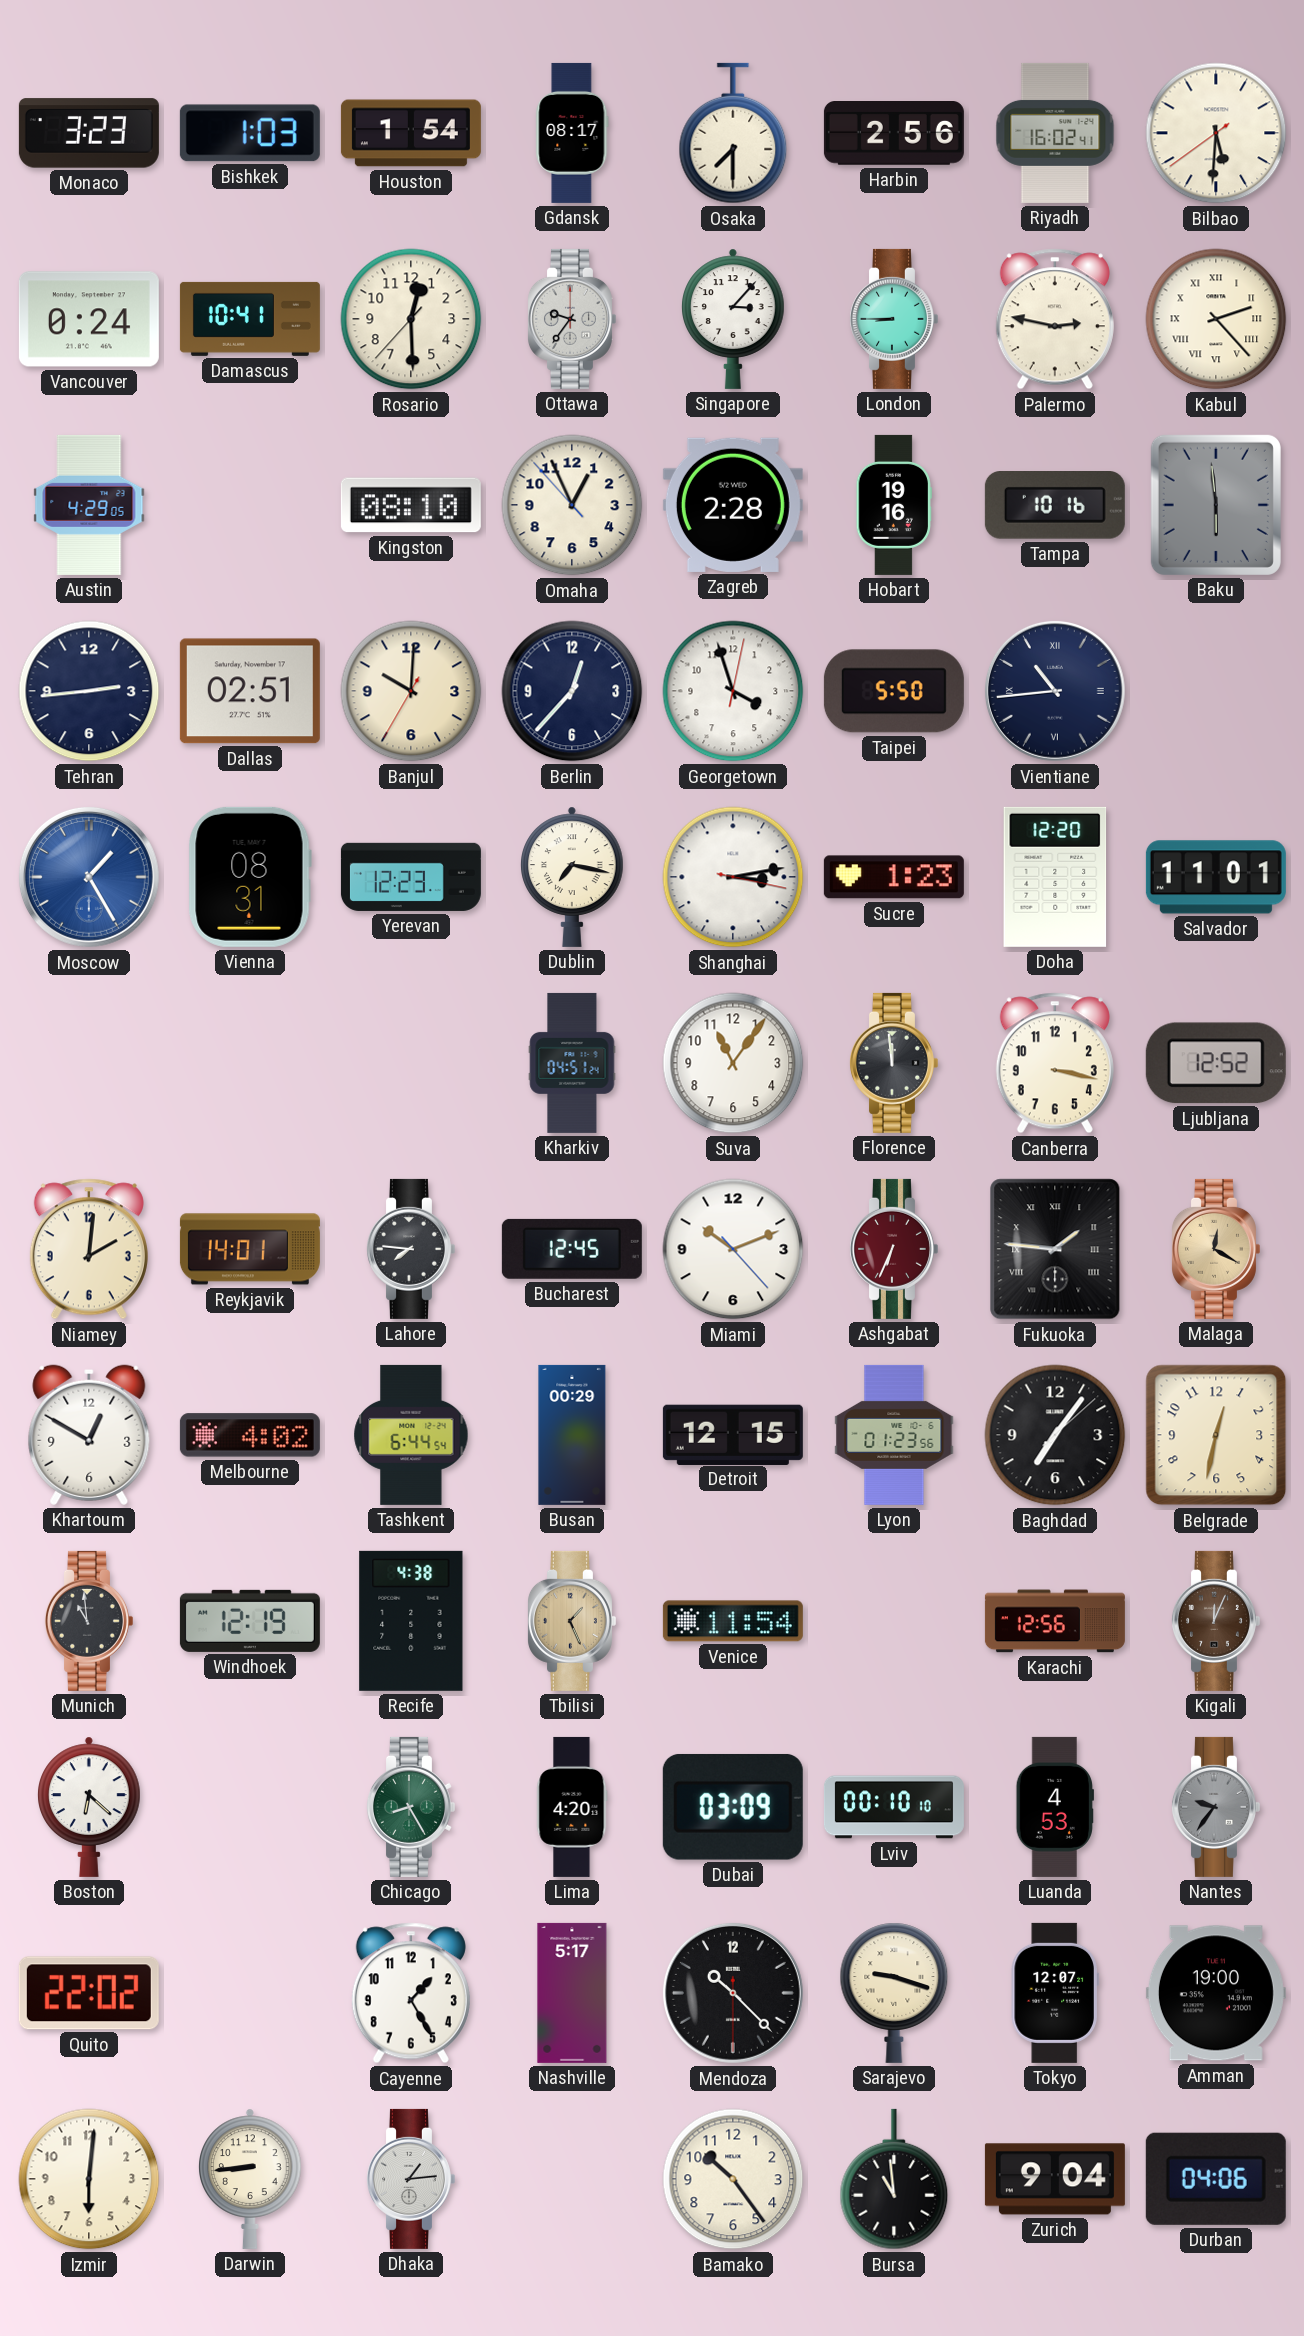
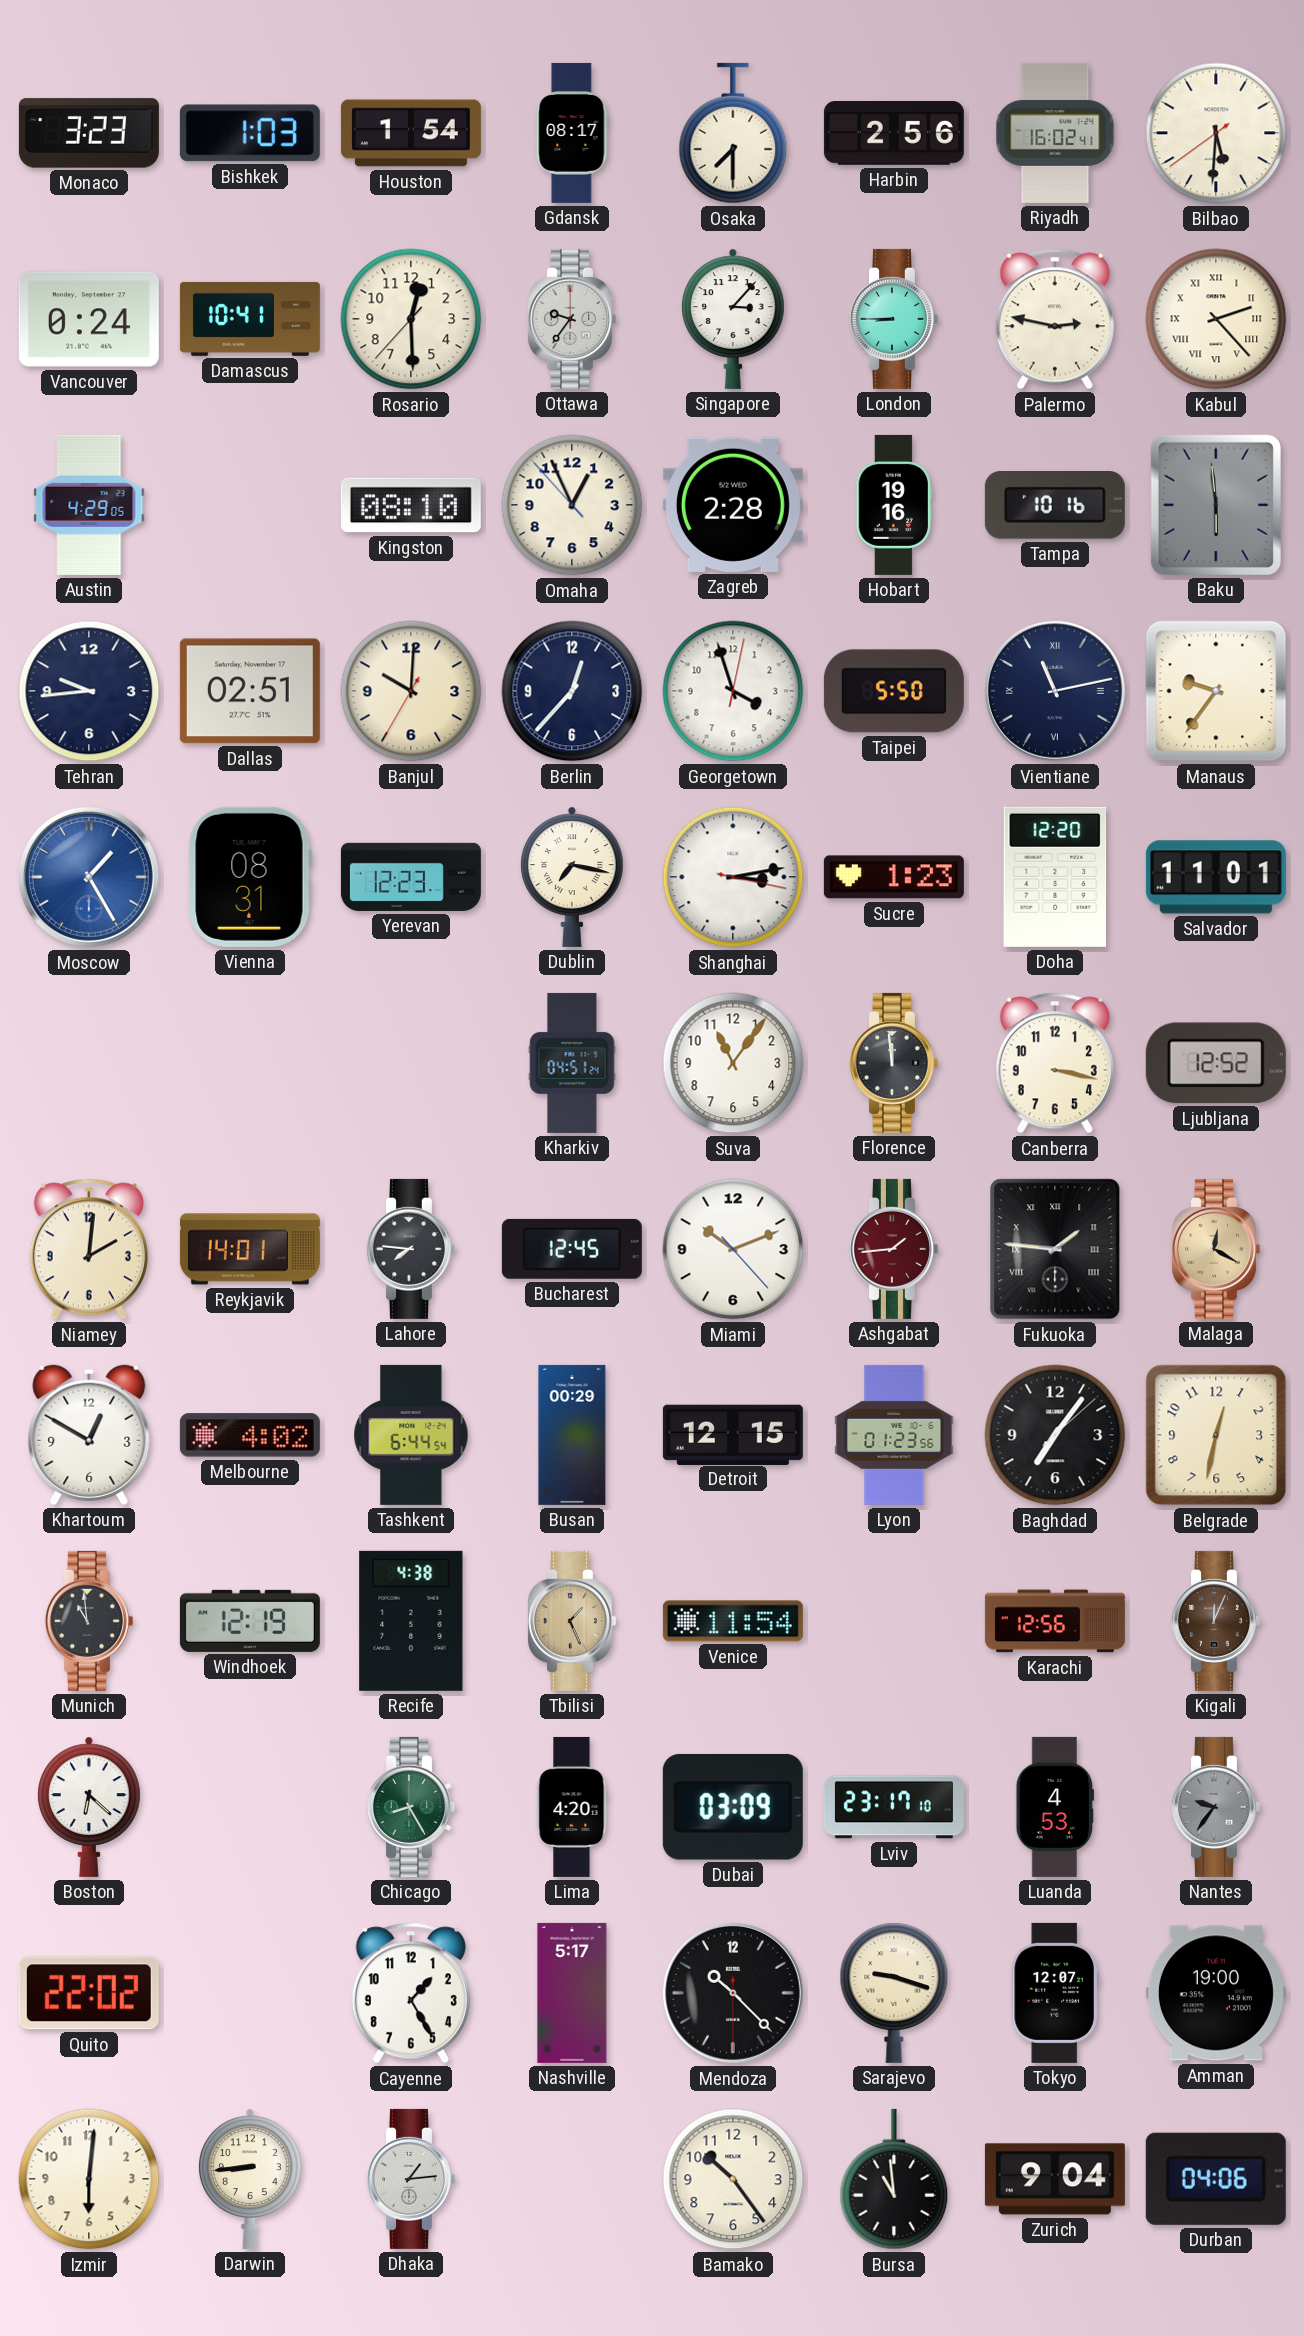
Tehran: 2:44 -> 9:44 (89, 691)
Vientiane: 10:44 -> 11:13 (1055, 691)
Manaus: none -> 9:36 (1216, 691)
Ashgabat: 6:34 -> 1:44 (893, 1249)
Lviv: 00:10 -> 23:17 (894, 1807)
